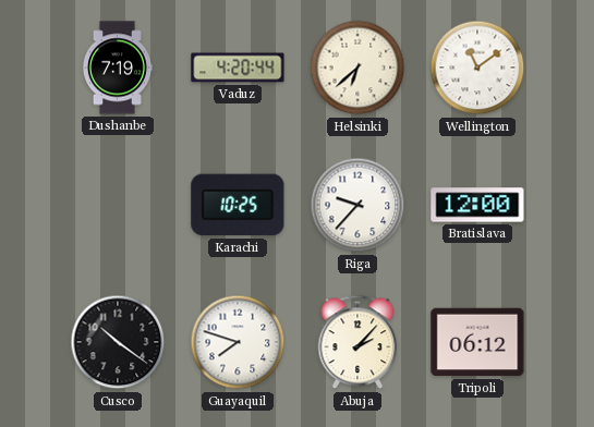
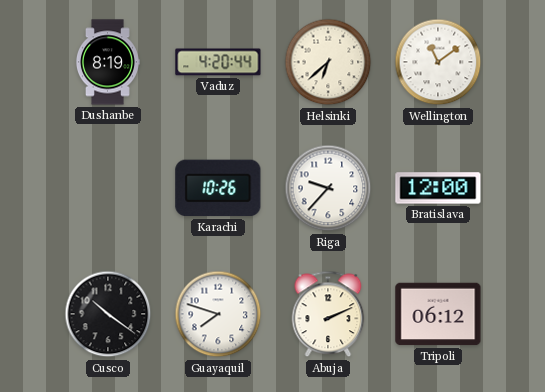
Dushanbe: 7:19 -> 8:19 (107, 62)
Karachi: 10:25 -> 10:26 (218, 188)
Abuja: 2:07 -> 2:11 (328, 314)
